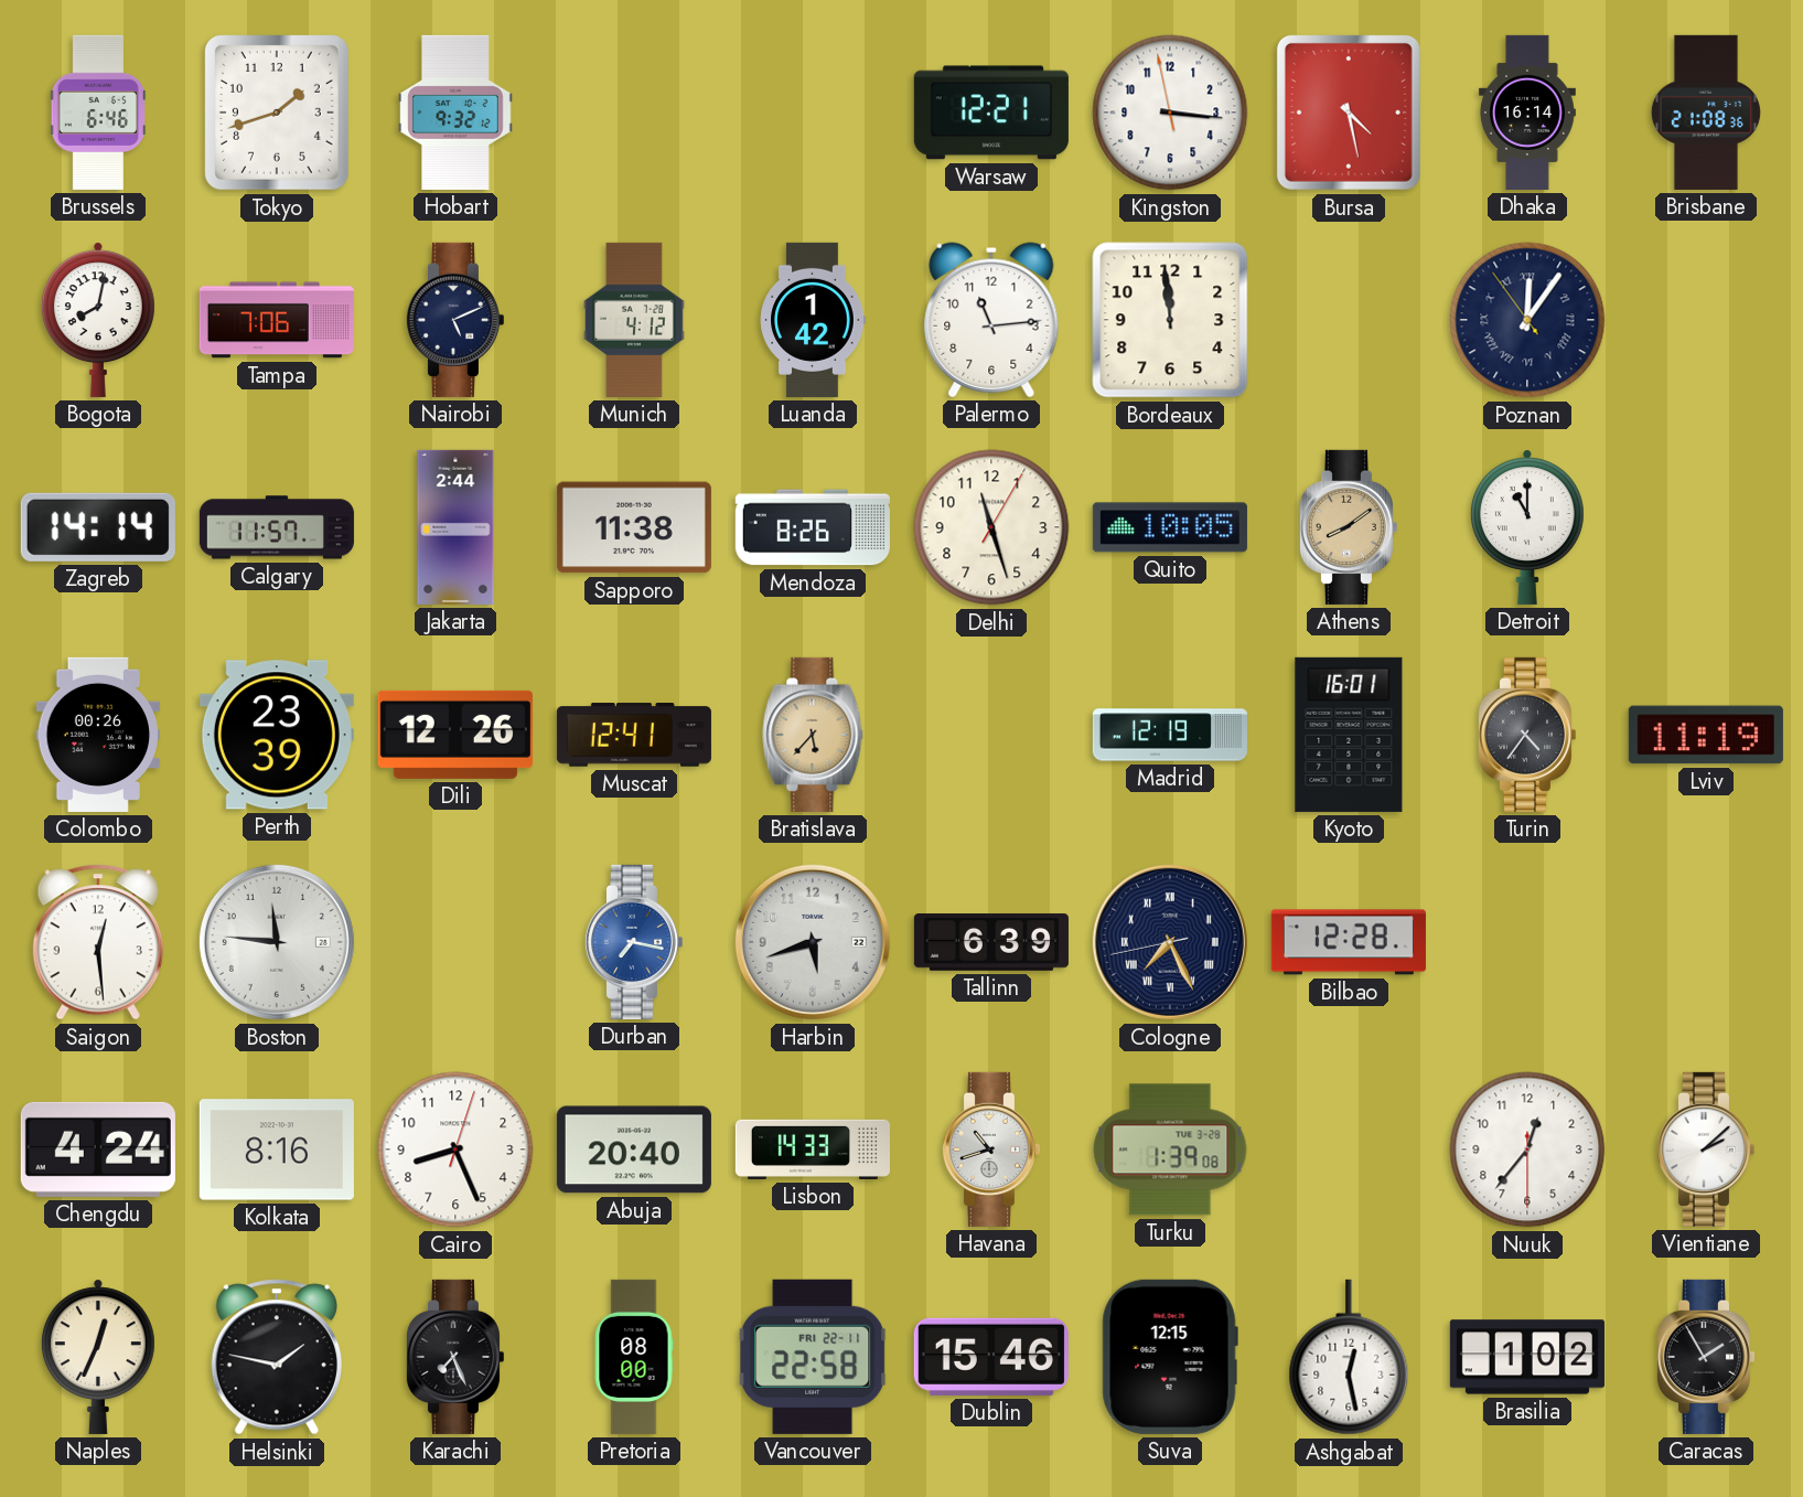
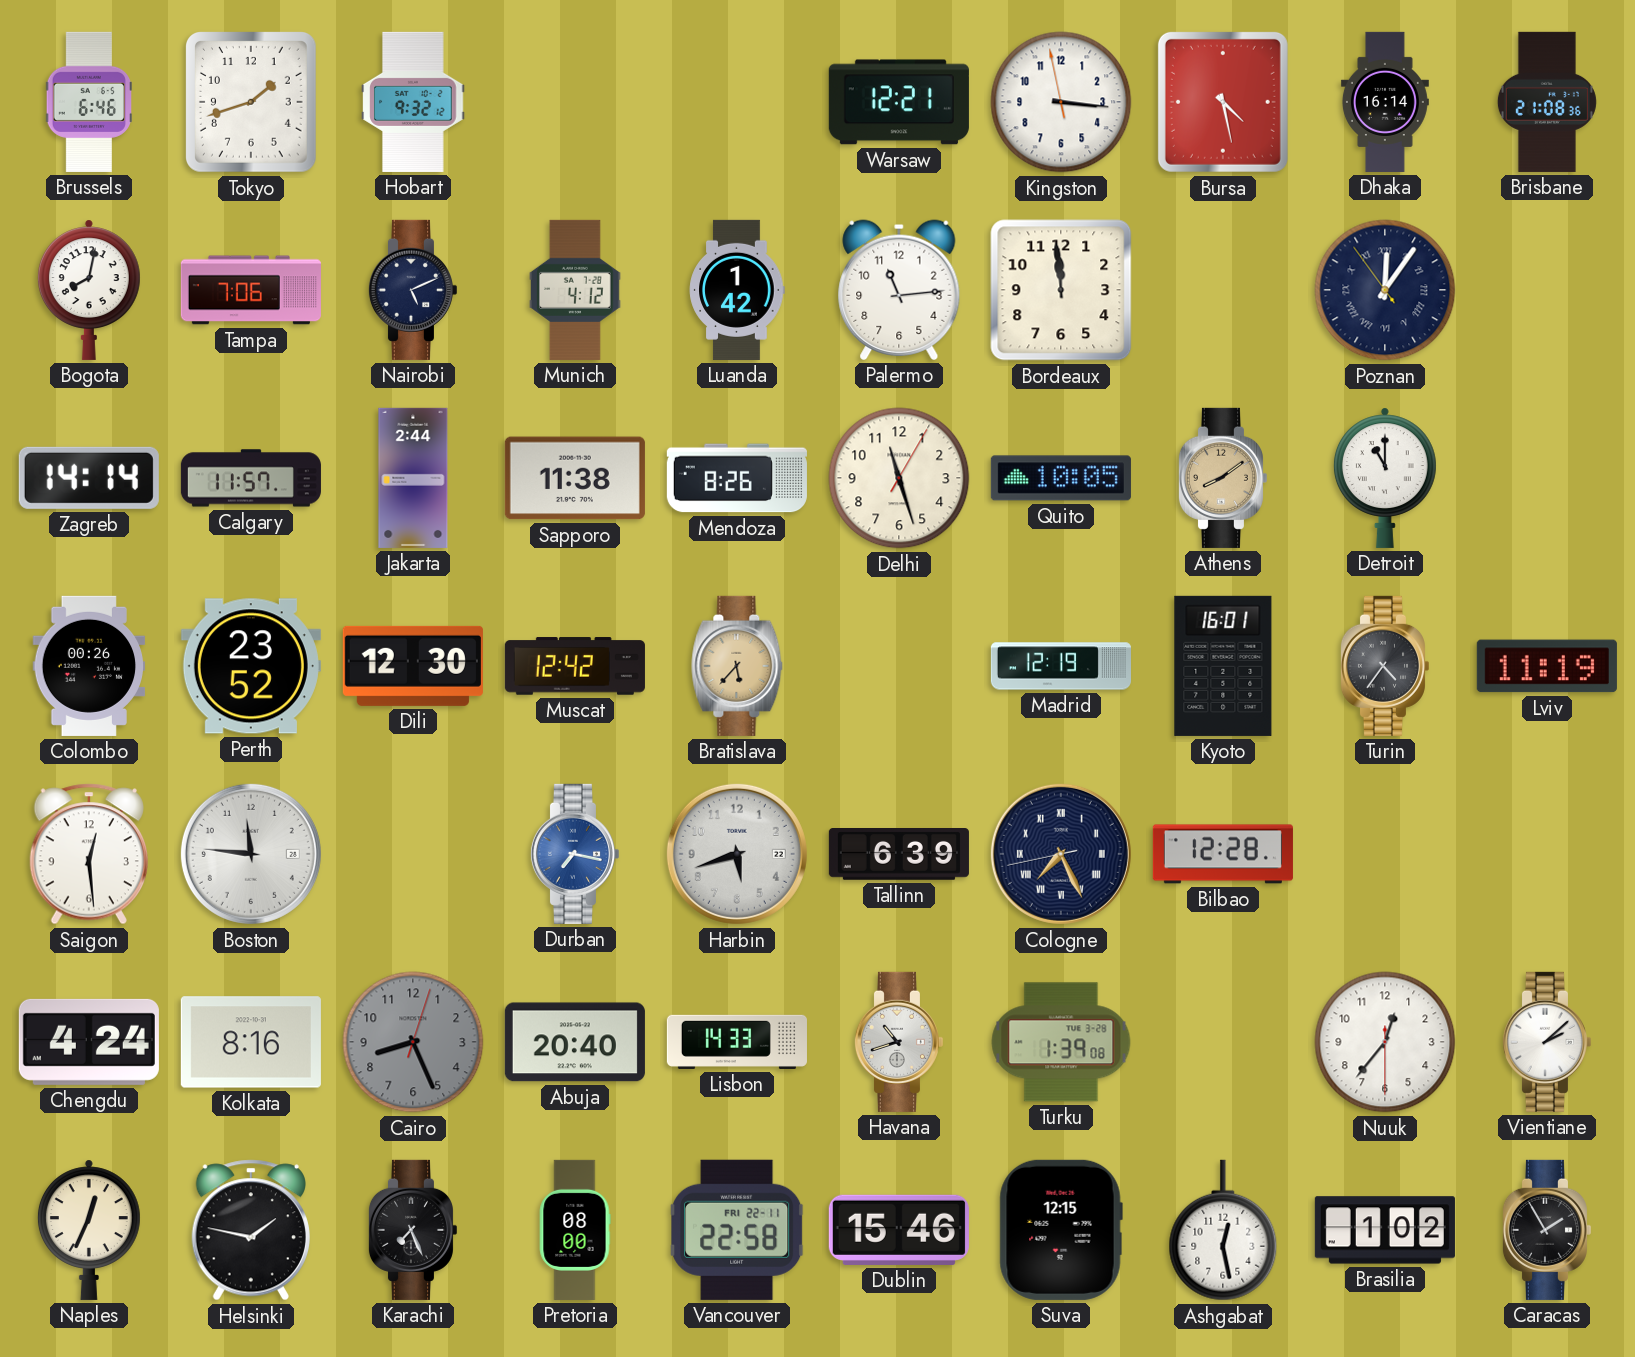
Perth: 23:39 -> 23:52 (251, 666)
Dili: 12:26 -> 12:30 (413, 666)
Muscat: 12:41 -> 12:42 (575, 666)
Cairo dial: white -> grey (413, 1042)
